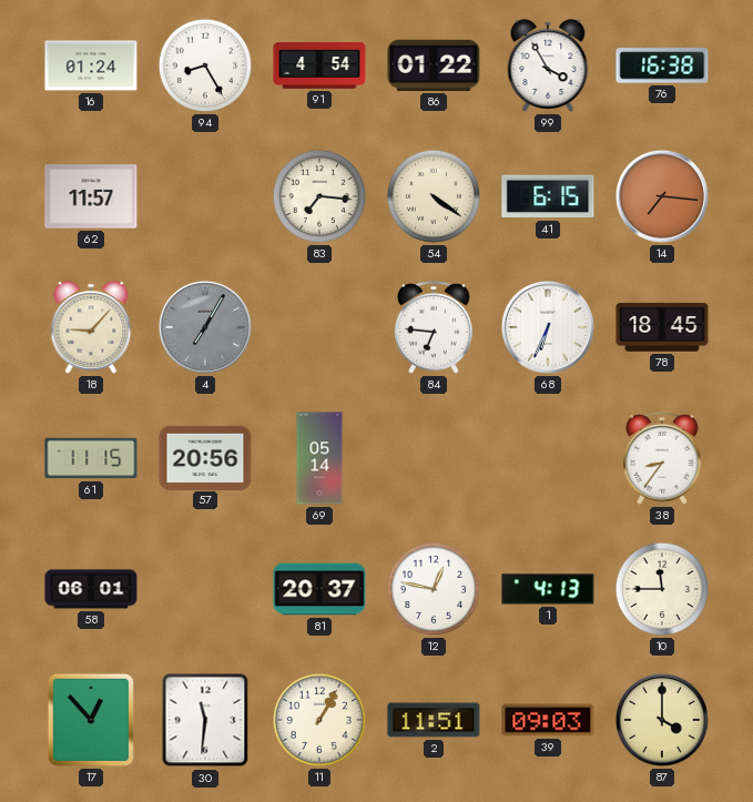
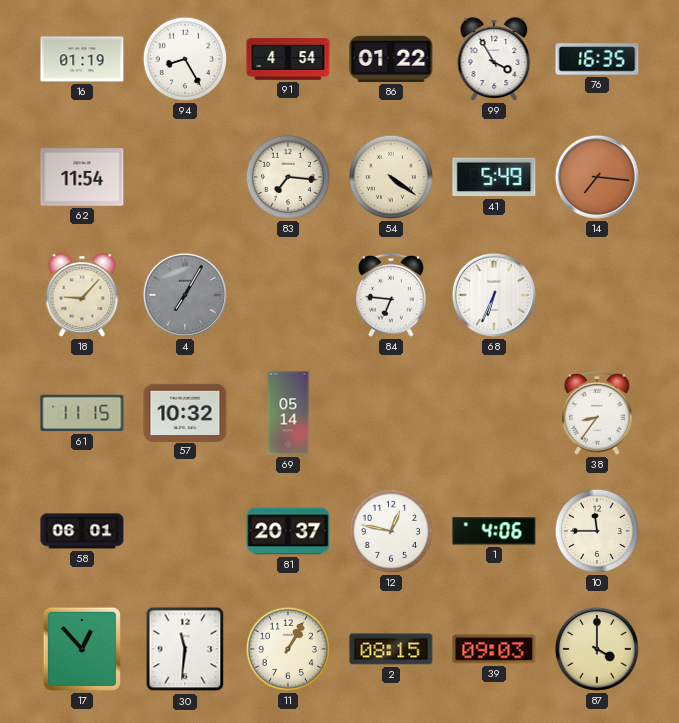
16: 01:24 -> 01:19 (82, 59)
76: 16:38 -> 16:35 (597, 59)
62: 11:57 -> 11:54 (82, 177)
41: 6:15 -> 5:49 (494, 177)
78: 18:45 -> none (662, 327)
57: 20:56 -> 10:32 (185, 412)
1: 4:13 -> 4:06 (494, 531)
2: 11:51 -> 08:15 (391, 649)
